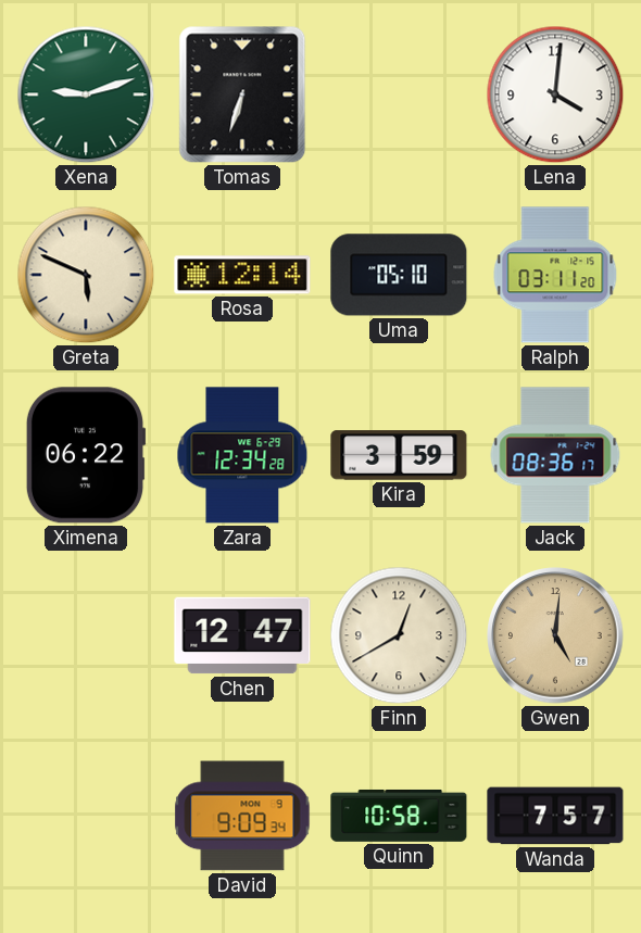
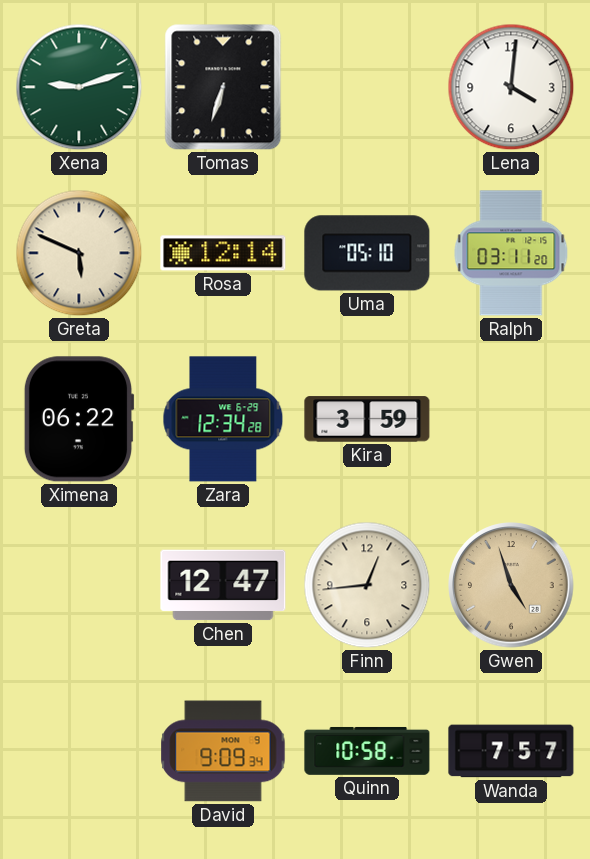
Jack: 08:36 -> none (555, 455)
Finn: 12:40 -> 12:44 (367, 585)
Gwen: 5:01 -> 4:57 (511, 585)
